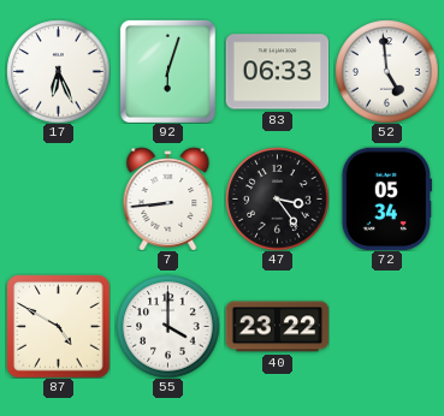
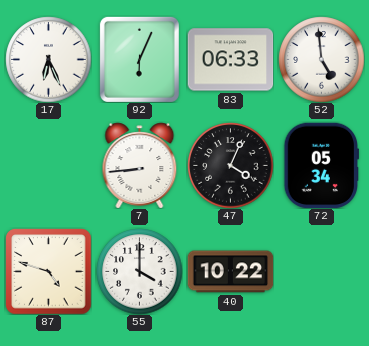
92: 6:03 -> 6:04 (139, 59)
47: 3:24 -> 4:04 (230, 165)
87: 4:50 -> 4:48 (48, 271)
40: 23:22 -> 10:22 (230, 272)
